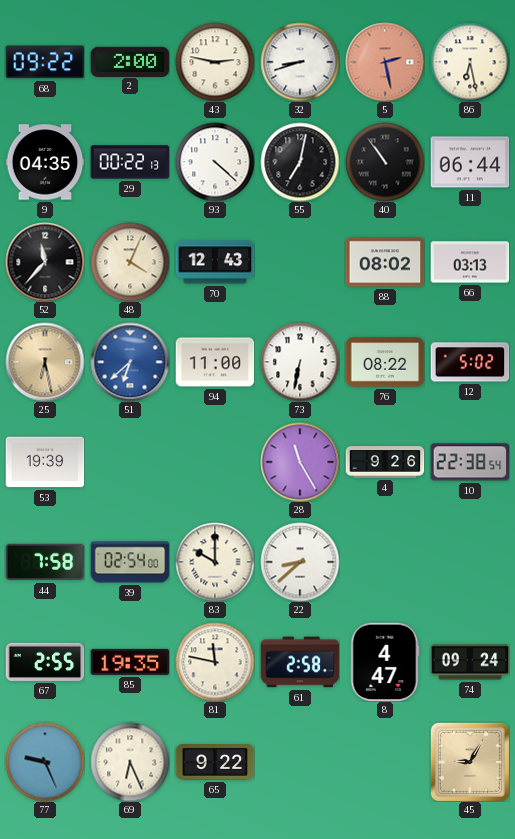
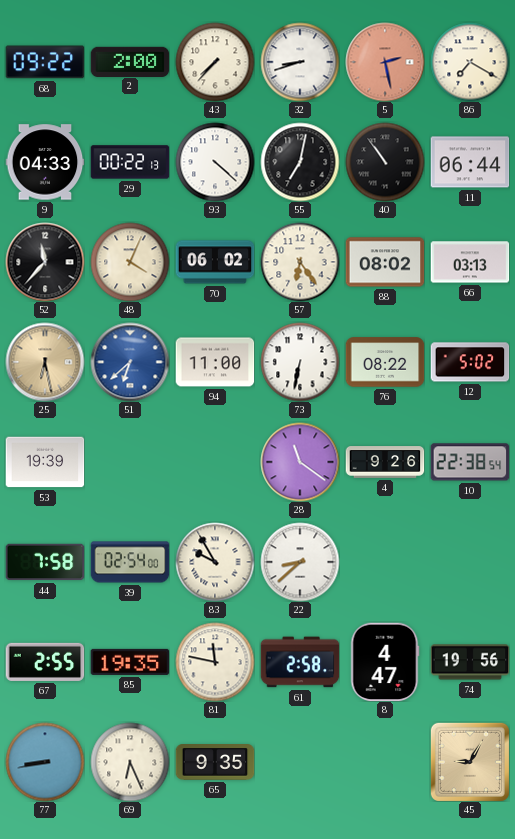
43: 2:47 -> 7:37 (215, 62)
86: 6:28 -> 7:20 (470, 62)
9: 04:35 -> 04:33 (45, 162)
70: 12:43 -> 06:02 (215, 262)
57: none -> 6:24 (300, 262)
28: 11:25 -> 11:21 (300, 462)
83: 10:00 -> 9:55 (215, 562)
74: 09:24 -> 19:56 (470, 662)
77: 9:26 -> 8:43 (45, 762)
65: 9:22 -> 9:35 (215, 762)
